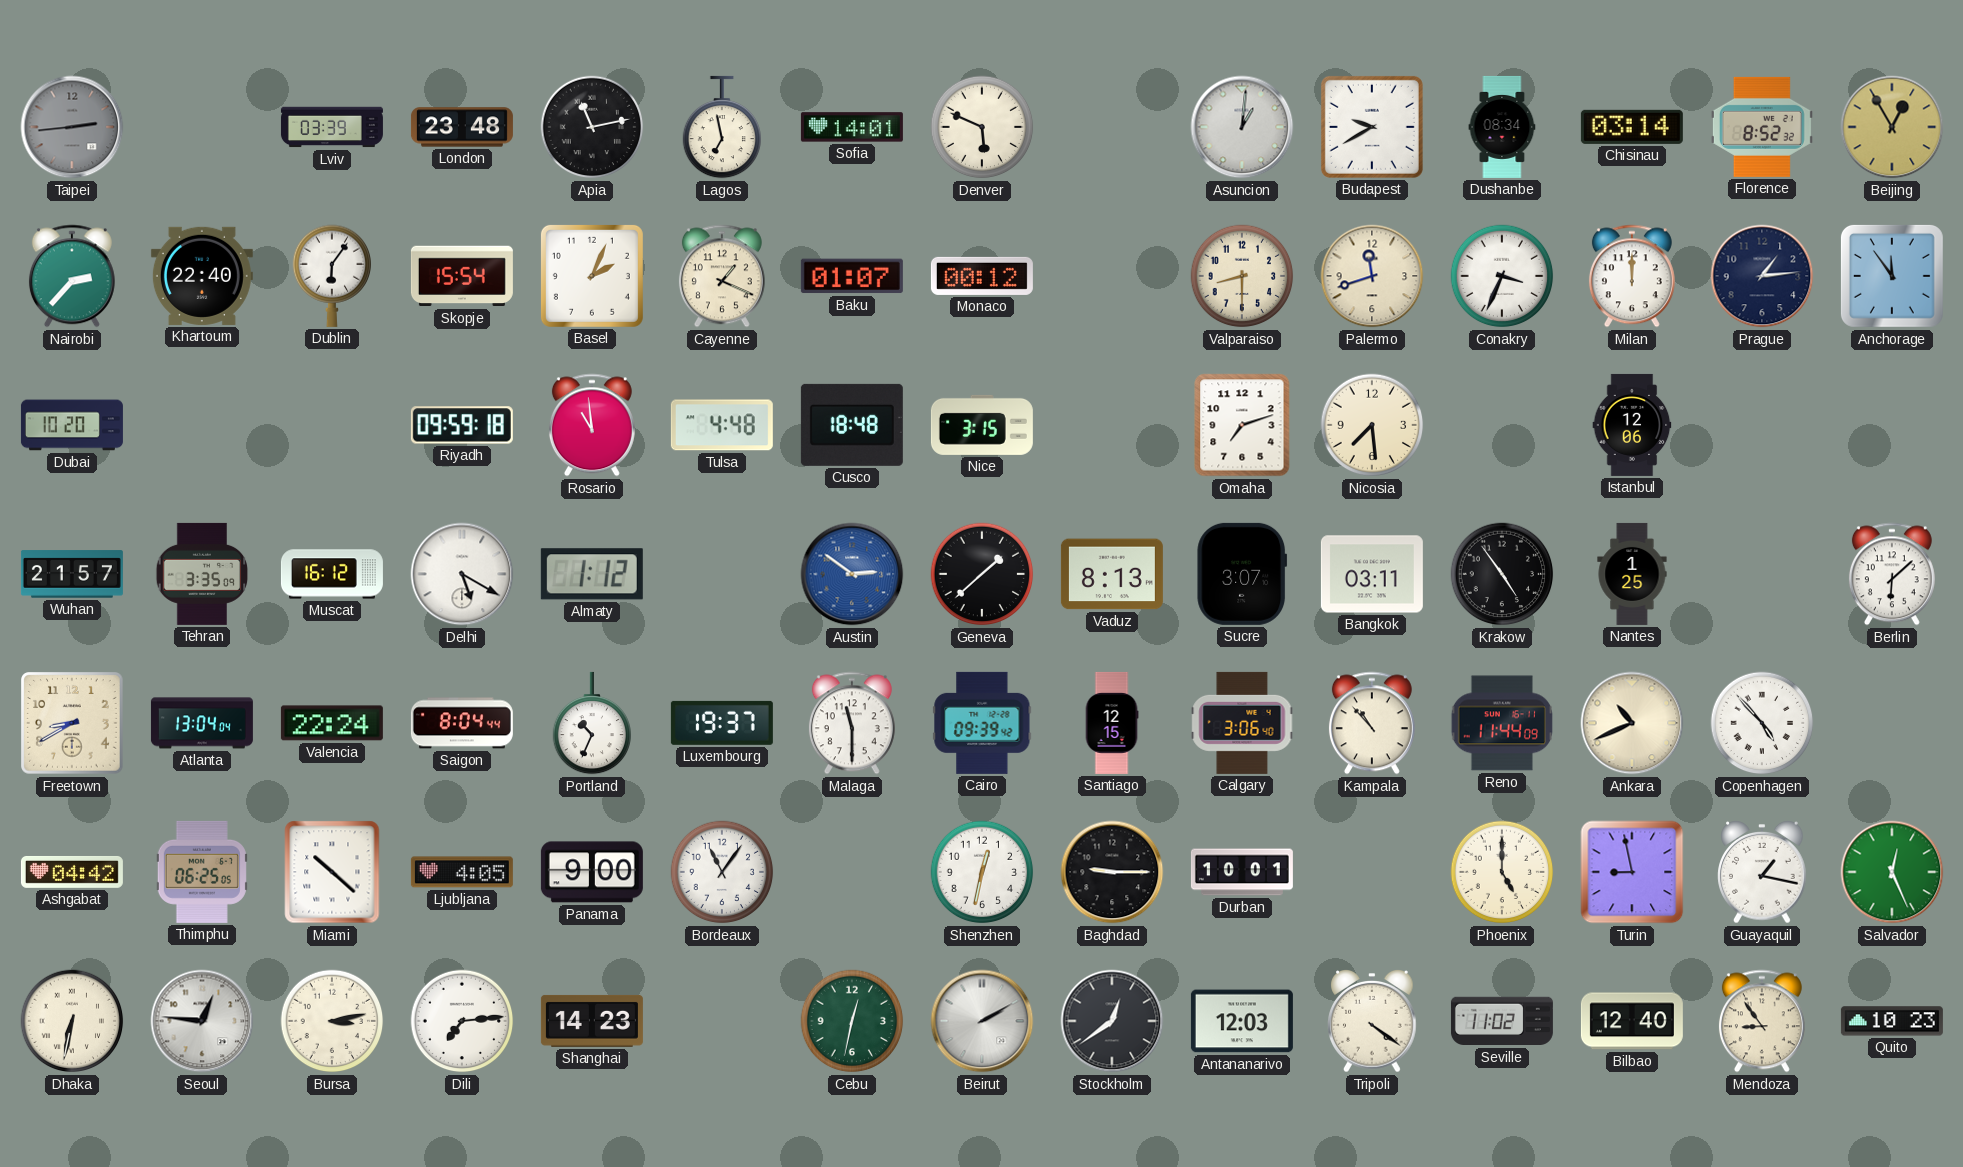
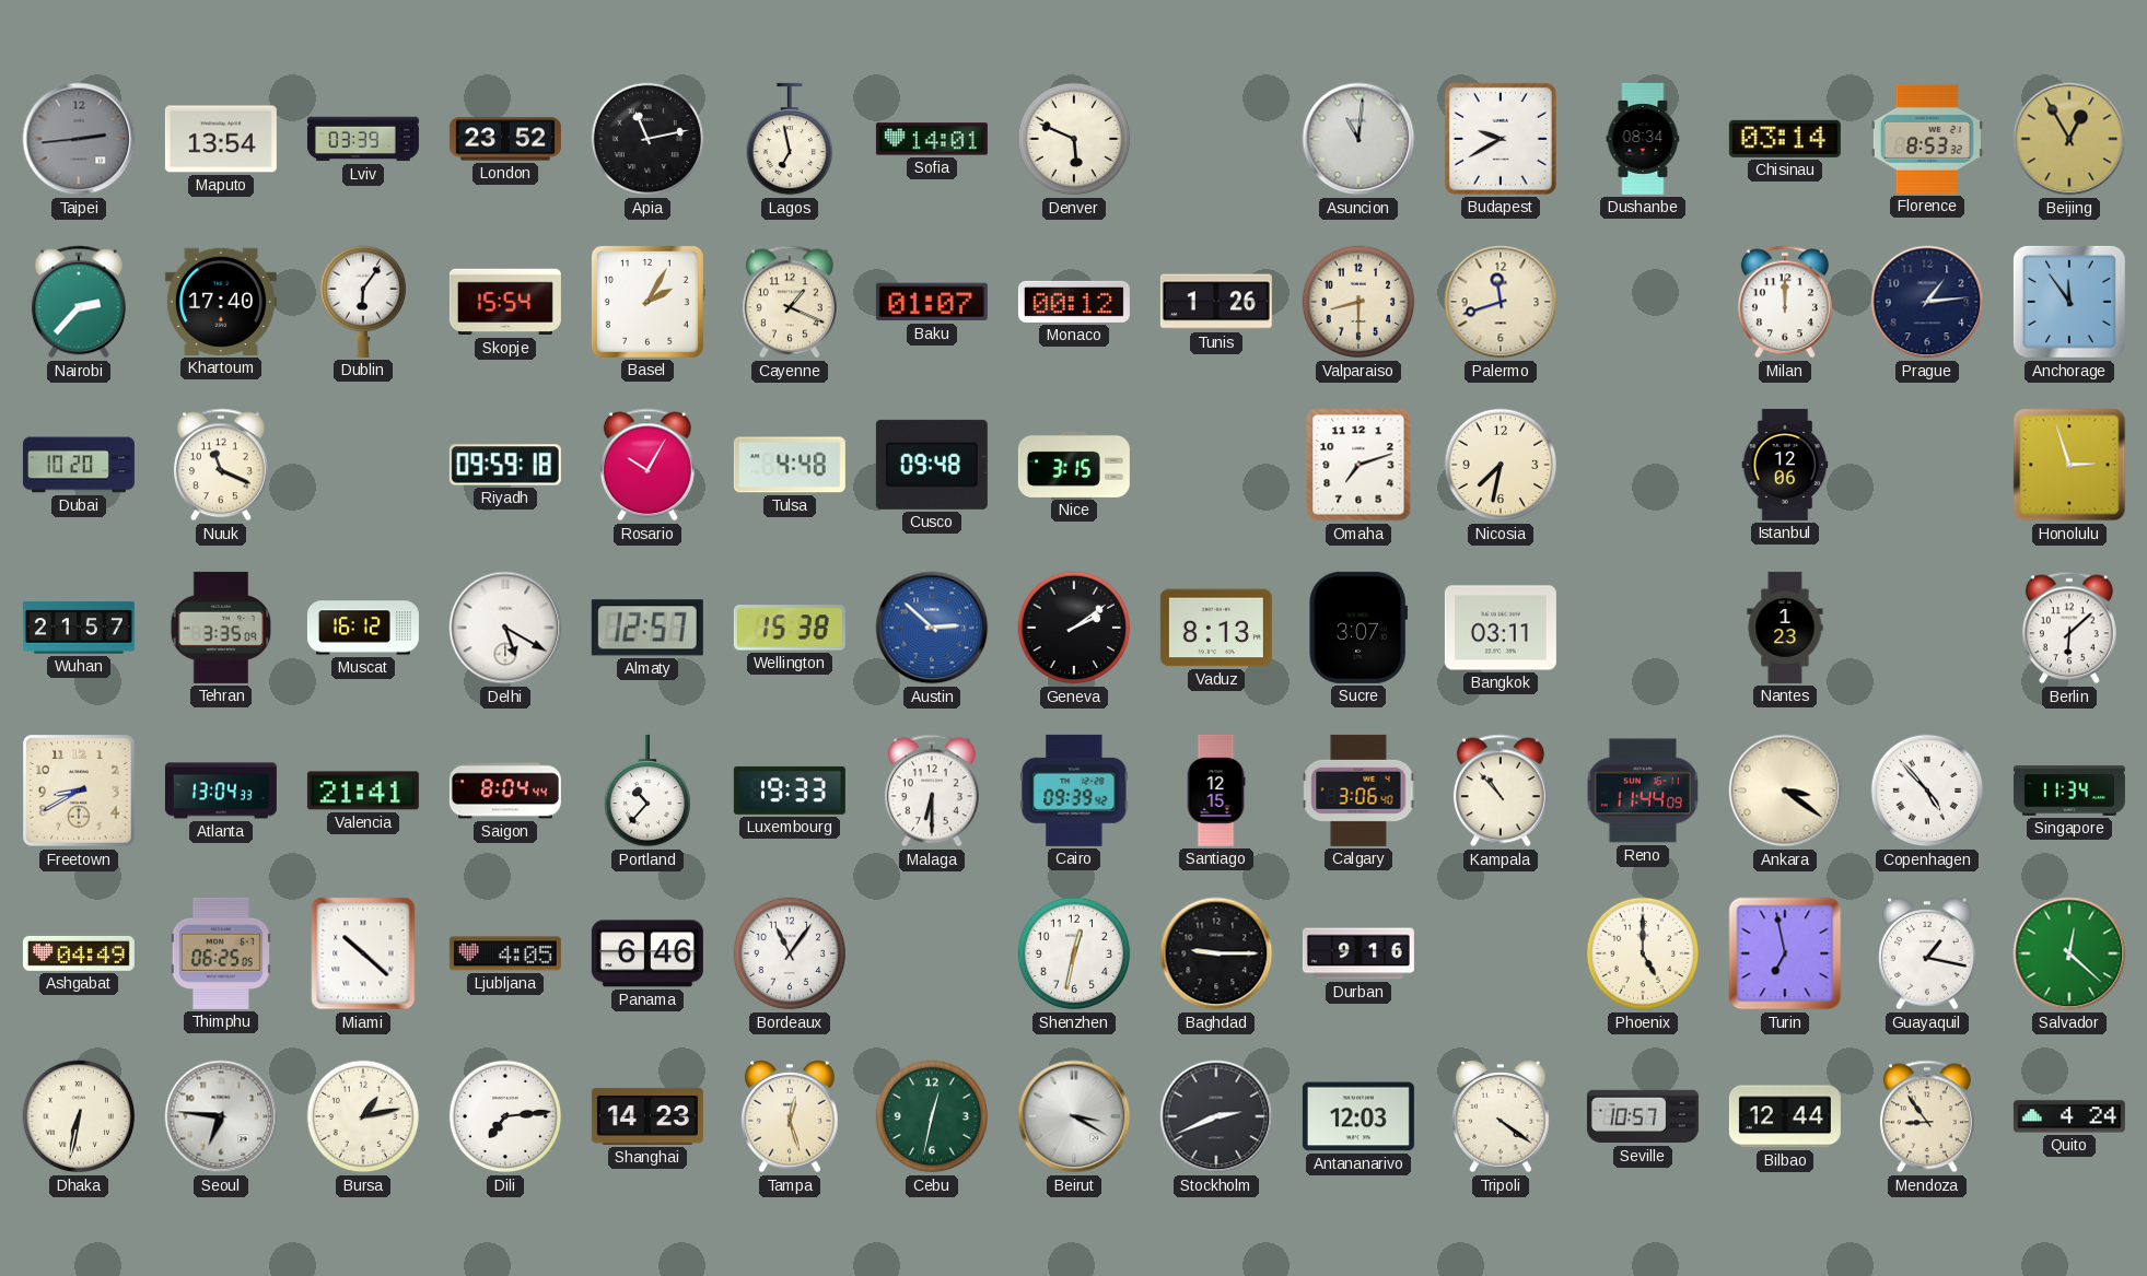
Maputo: none -> 13:54 (221, 139)
London: 23:48 -> 23:52 (505, 139)
Asuncion: 1:01 -> 11:01 (1358, 139)
Florence: 8:52 -> 8:53 (1927, 139)
Khartoum: 22:40 -> 17:40 (221, 302)
Basel: 2:04 -> 2:05 (647, 302)
Tunis: none -> 1:26 (1216, 302)
Conakry: 3:34 -> none (1502, 276)
Nuuk: none -> 11:19 (221, 465)
Rosario: 10:59 -> 10:05 (647, 465)
Cusco: 18:48 -> 09:48 (932, 465)
Nicosia: 7:29 -> 7:32 (1501, 465)
Honolulu: none -> 2:57 (2069, 465)
Almaty: 1:12 -> 12:57 (647, 628)
Wellington: none -> 15:38 (790, 628)
Austin: 2:51 -> 2:52 (932, 628)
Geneva: 1:38 -> 2:09 (1074, 628)
Krakow: 4:54 -> none (1502, 574)
Nantes: 1:25 -> 1:23 (1785, 628)
Atlanta: 13:04:04 -> 13:04:33 (221, 791)
Valencia: 22:24 -> 21:41 (363, 791)
Portland: 10:34 -> 10:37 (646, 791)
Luxembourg: 19:37 -> 19:33 (790, 791)
Malaga: 11:30 -> 6:30 (932, 791)
Ankara: 10:41 -> 3:21 (1785, 791)
Singapore: none -> 11:34 (2069, 792)
Ashgabat: 04:42 -> 04:49 (79, 953)
Panama: 9:00 -> 6:46 (647, 953)
Durban: 10:01 -> 9:16 (1358, 953)
Turin: 8:58 -> 6:58 (1785, 953)
Salvador: 12:26 -> 12:22 (2069, 953)
Seoul: 12:46 -> 6:46 (221, 1116)
Bursa: 3:13 -> 1:13 (363, 1116)
Tampa: none -> 12:27 (790, 1117)
Beirut: 2:10 -> 3:20 (1074, 1116)
Stockholm: 12:39 -> 2:41 (1216, 1116)
Seville: 11:02 -> 10:57 (1643, 1116)
Bilbao: 12:40 -> 12:44 (1785, 1116)
Quito: 10:23 -> 4:24 (2069, 1116)
